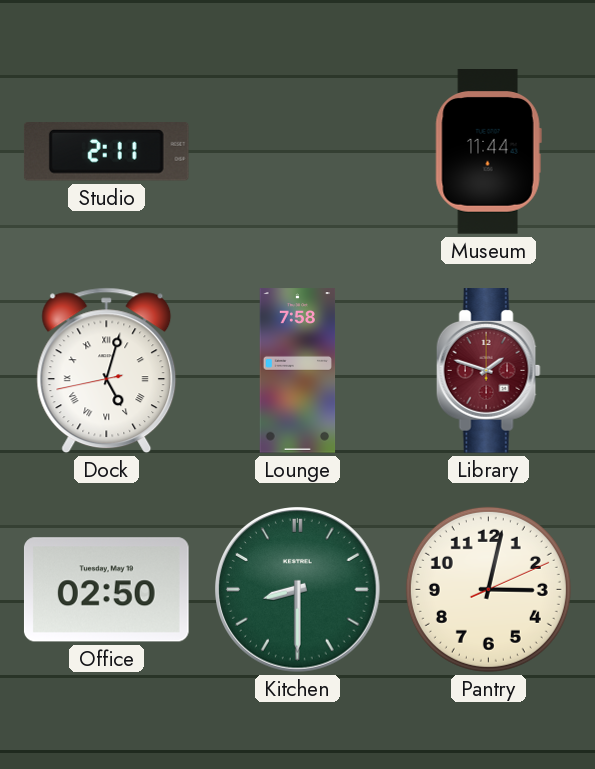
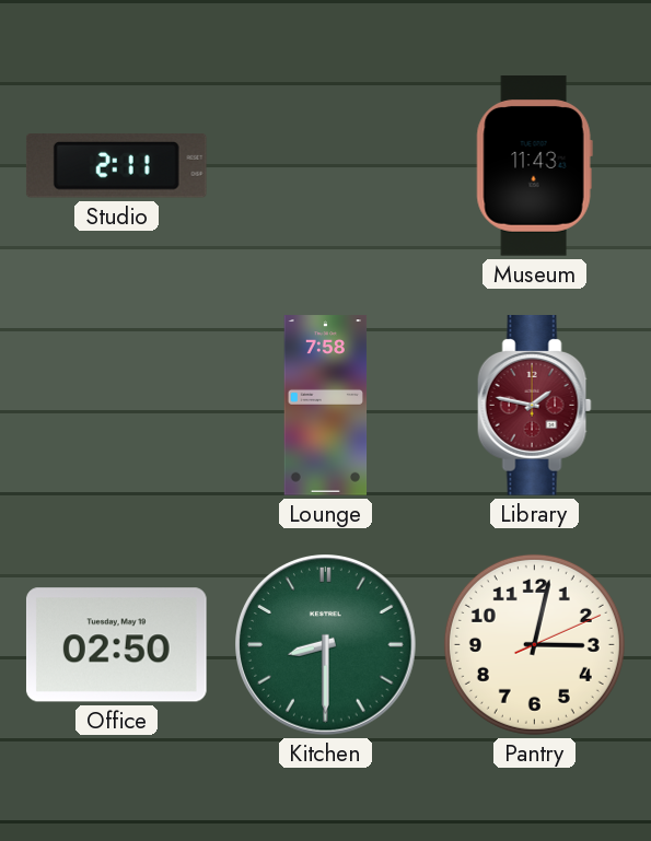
Museum: 11:44 -> 11:43 (534, 166)
Dock: 5:02 -> none (107, 371)
Library: 1:48 -> 1:47 (534, 406)
